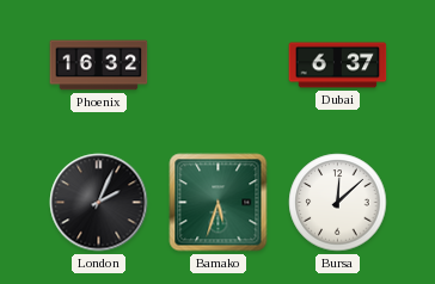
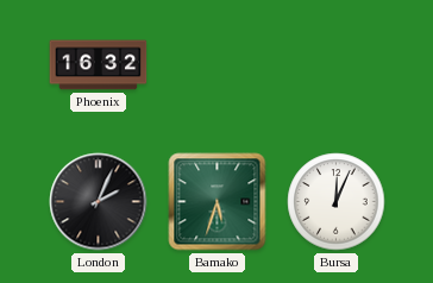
Dubai: 6:37 -> none (338, 66)
Bursa: 12:08 -> 12:04 (337, 202)
